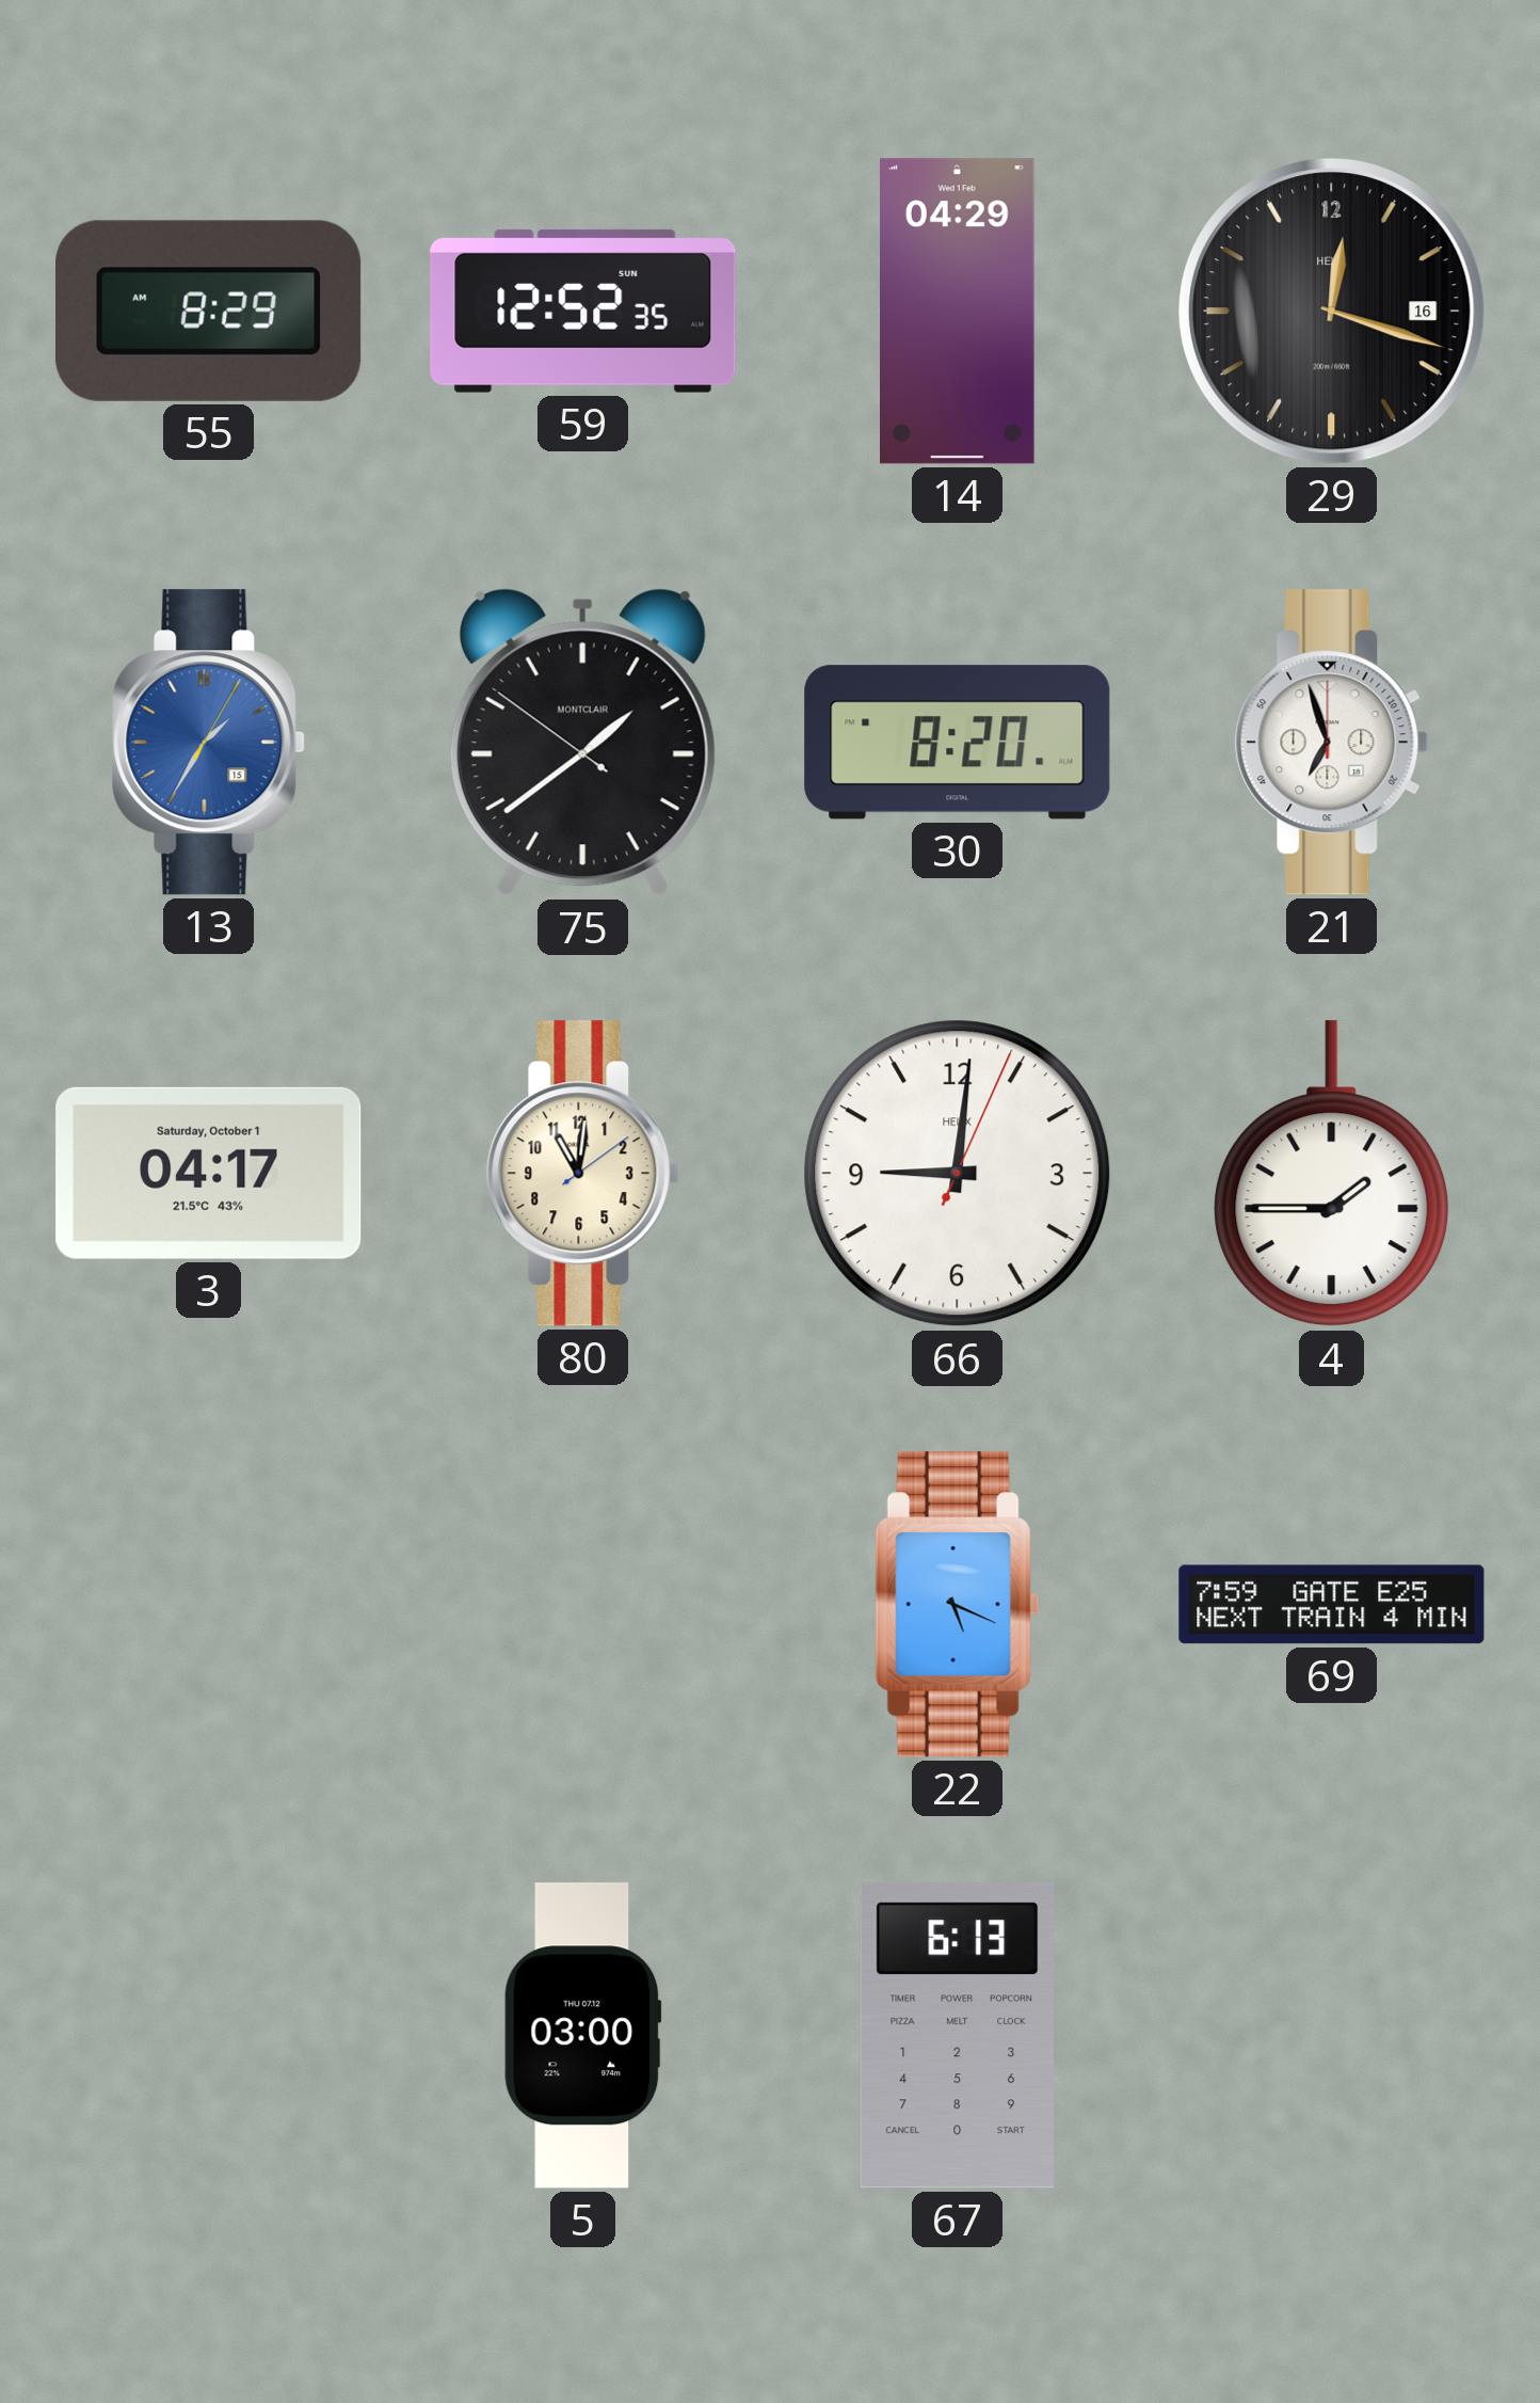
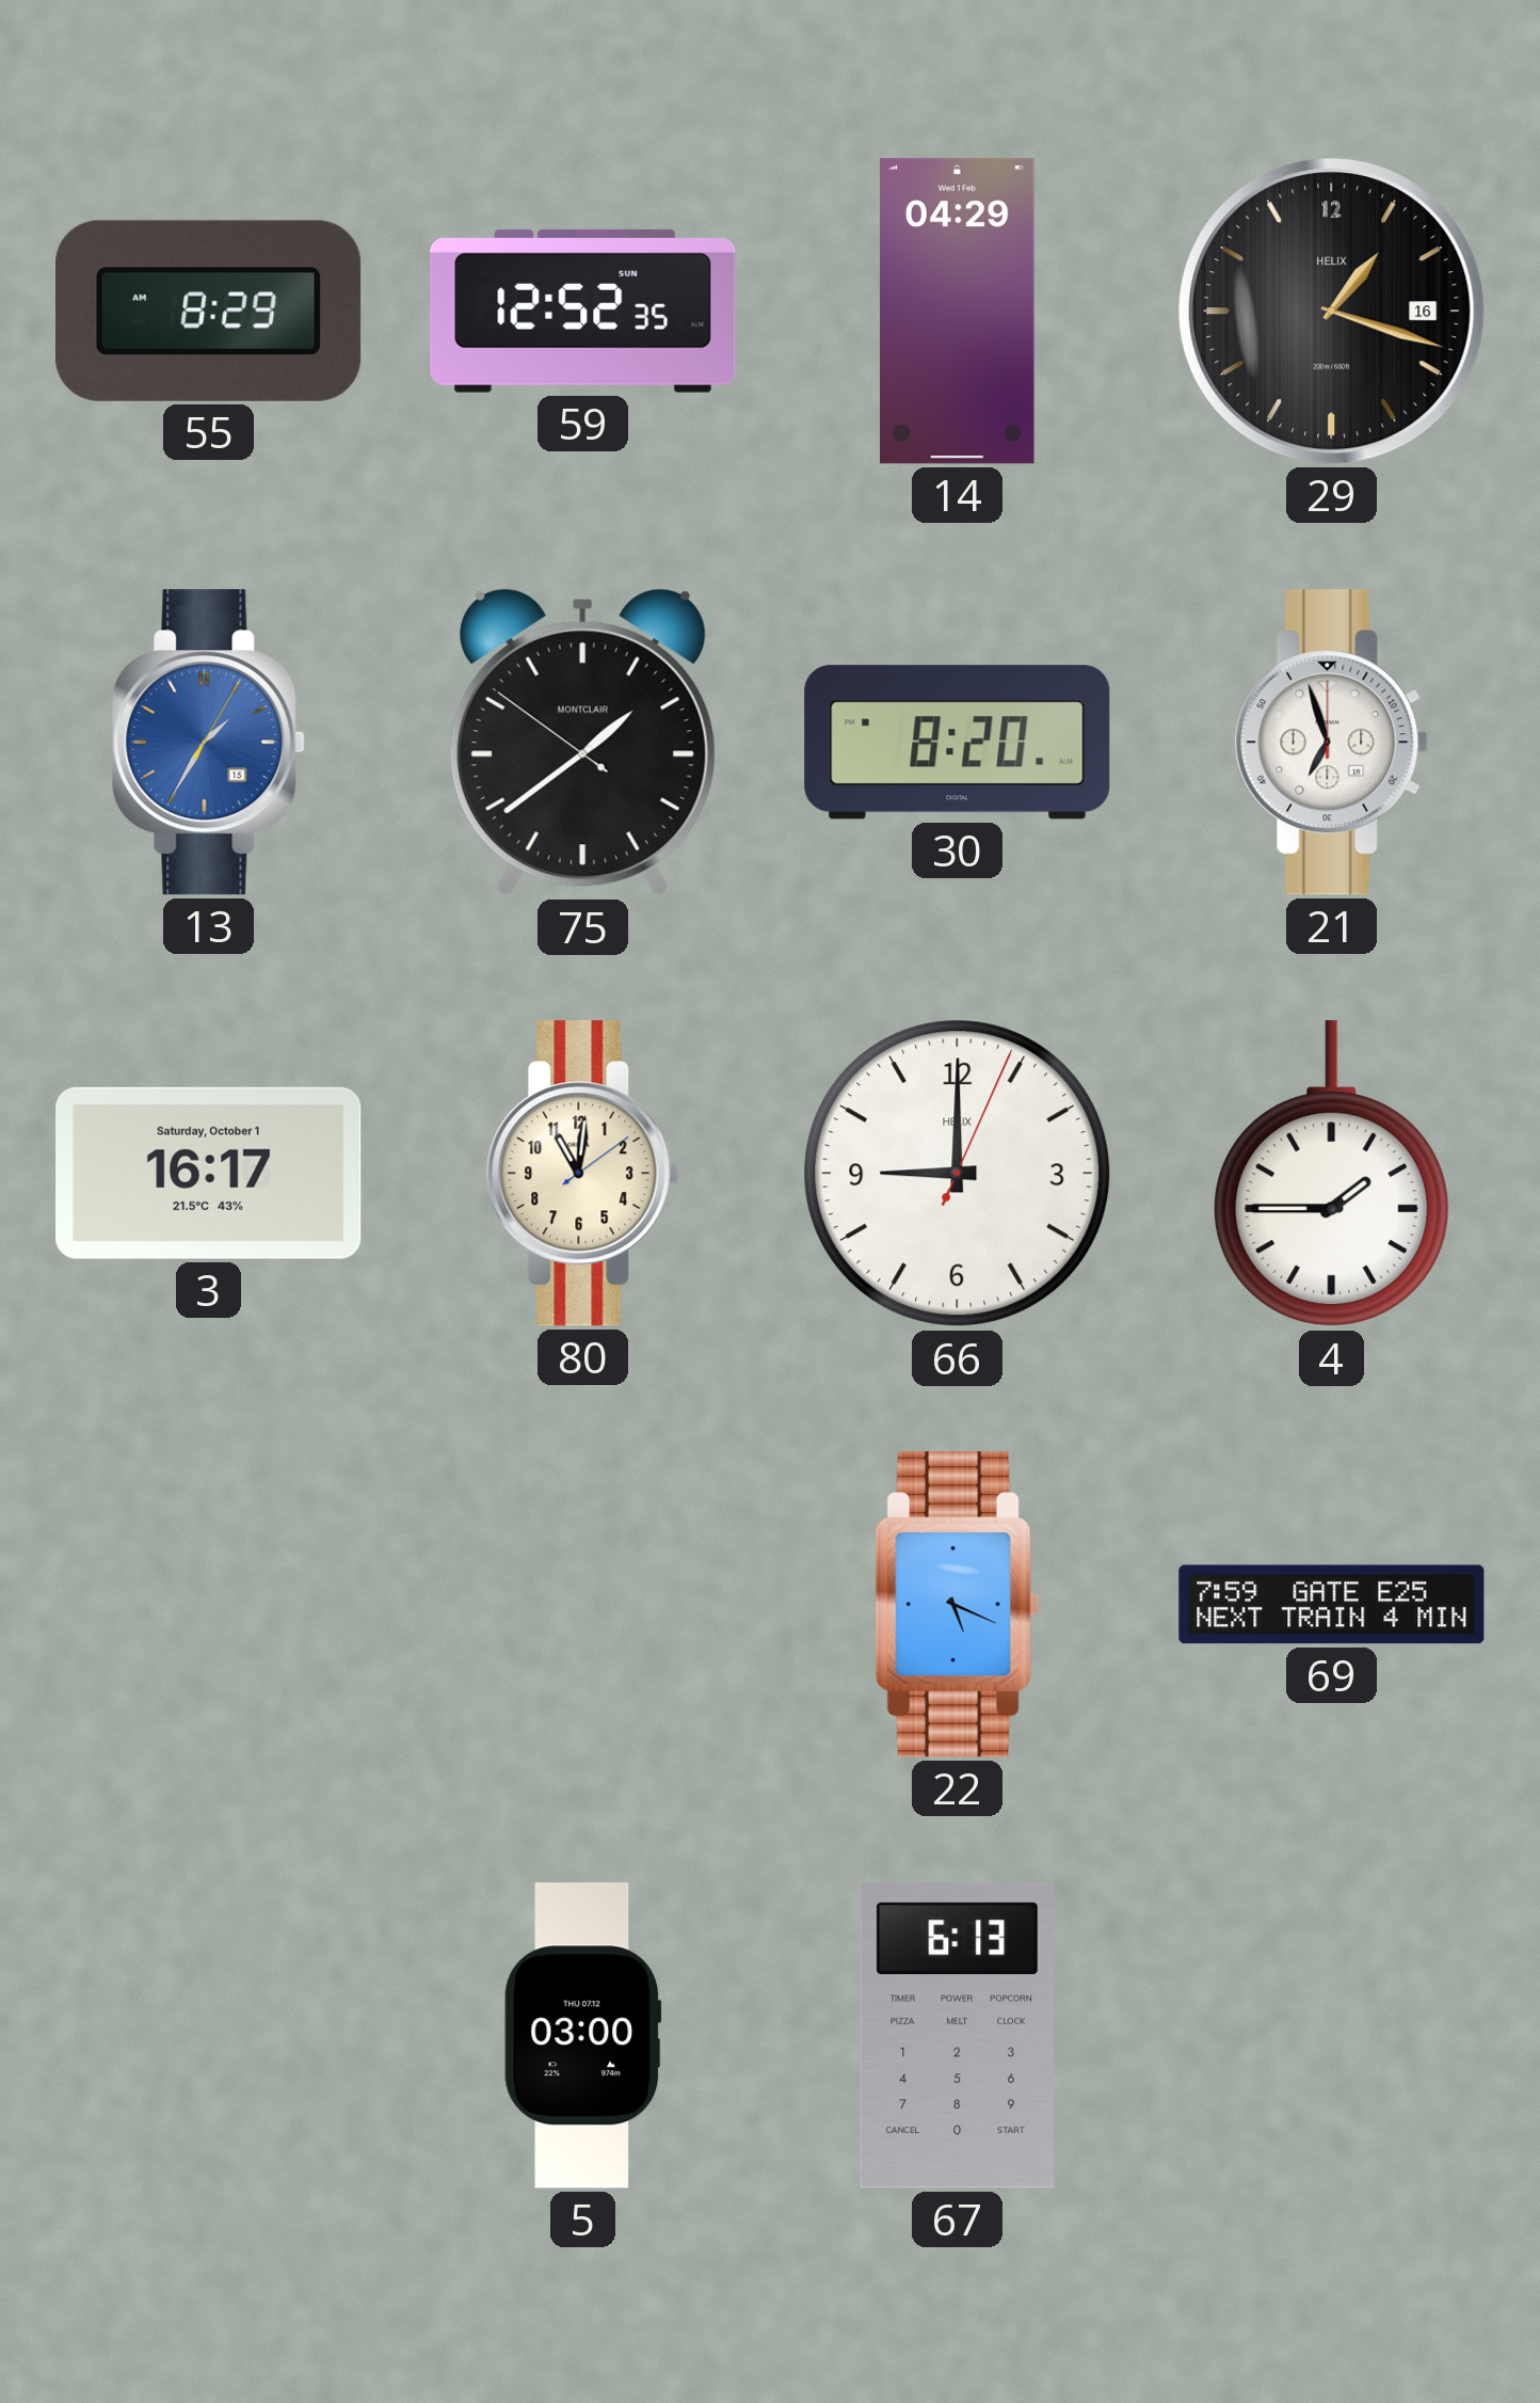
29: 12:18 -> 1:18 (1332, 312)
3: 04:17 -> 16:17 (209, 1173)
66: 9:01 -> 9:00 (958, 1174)
